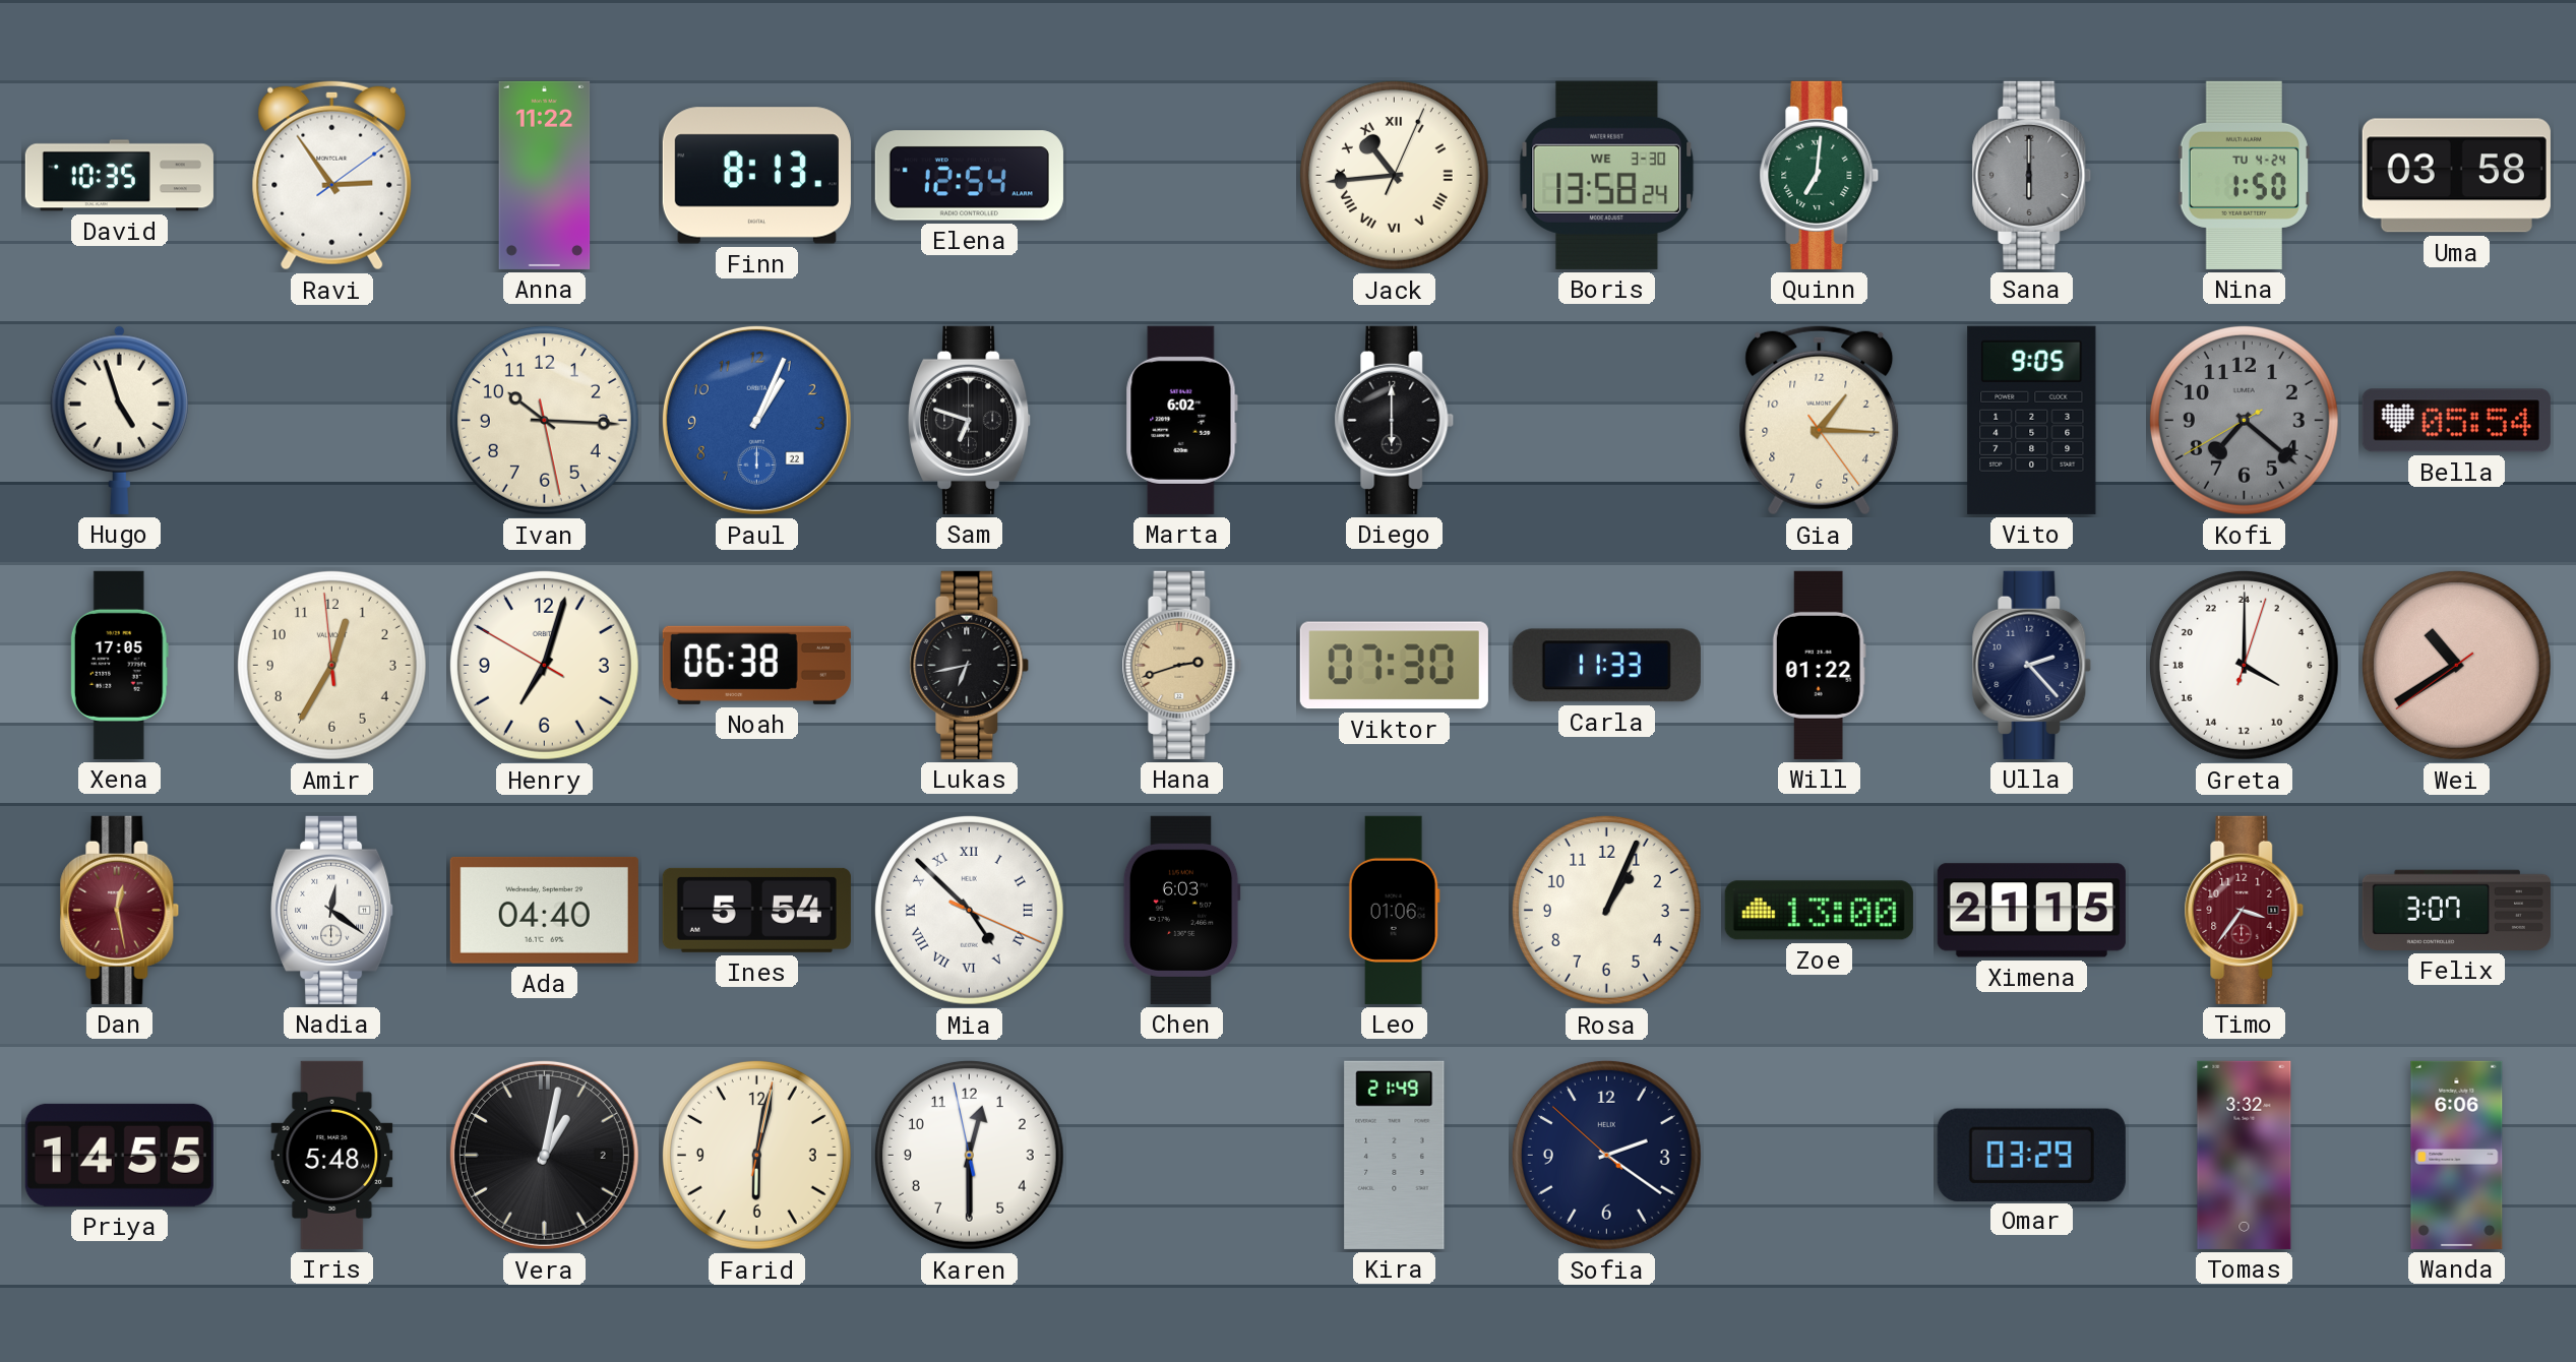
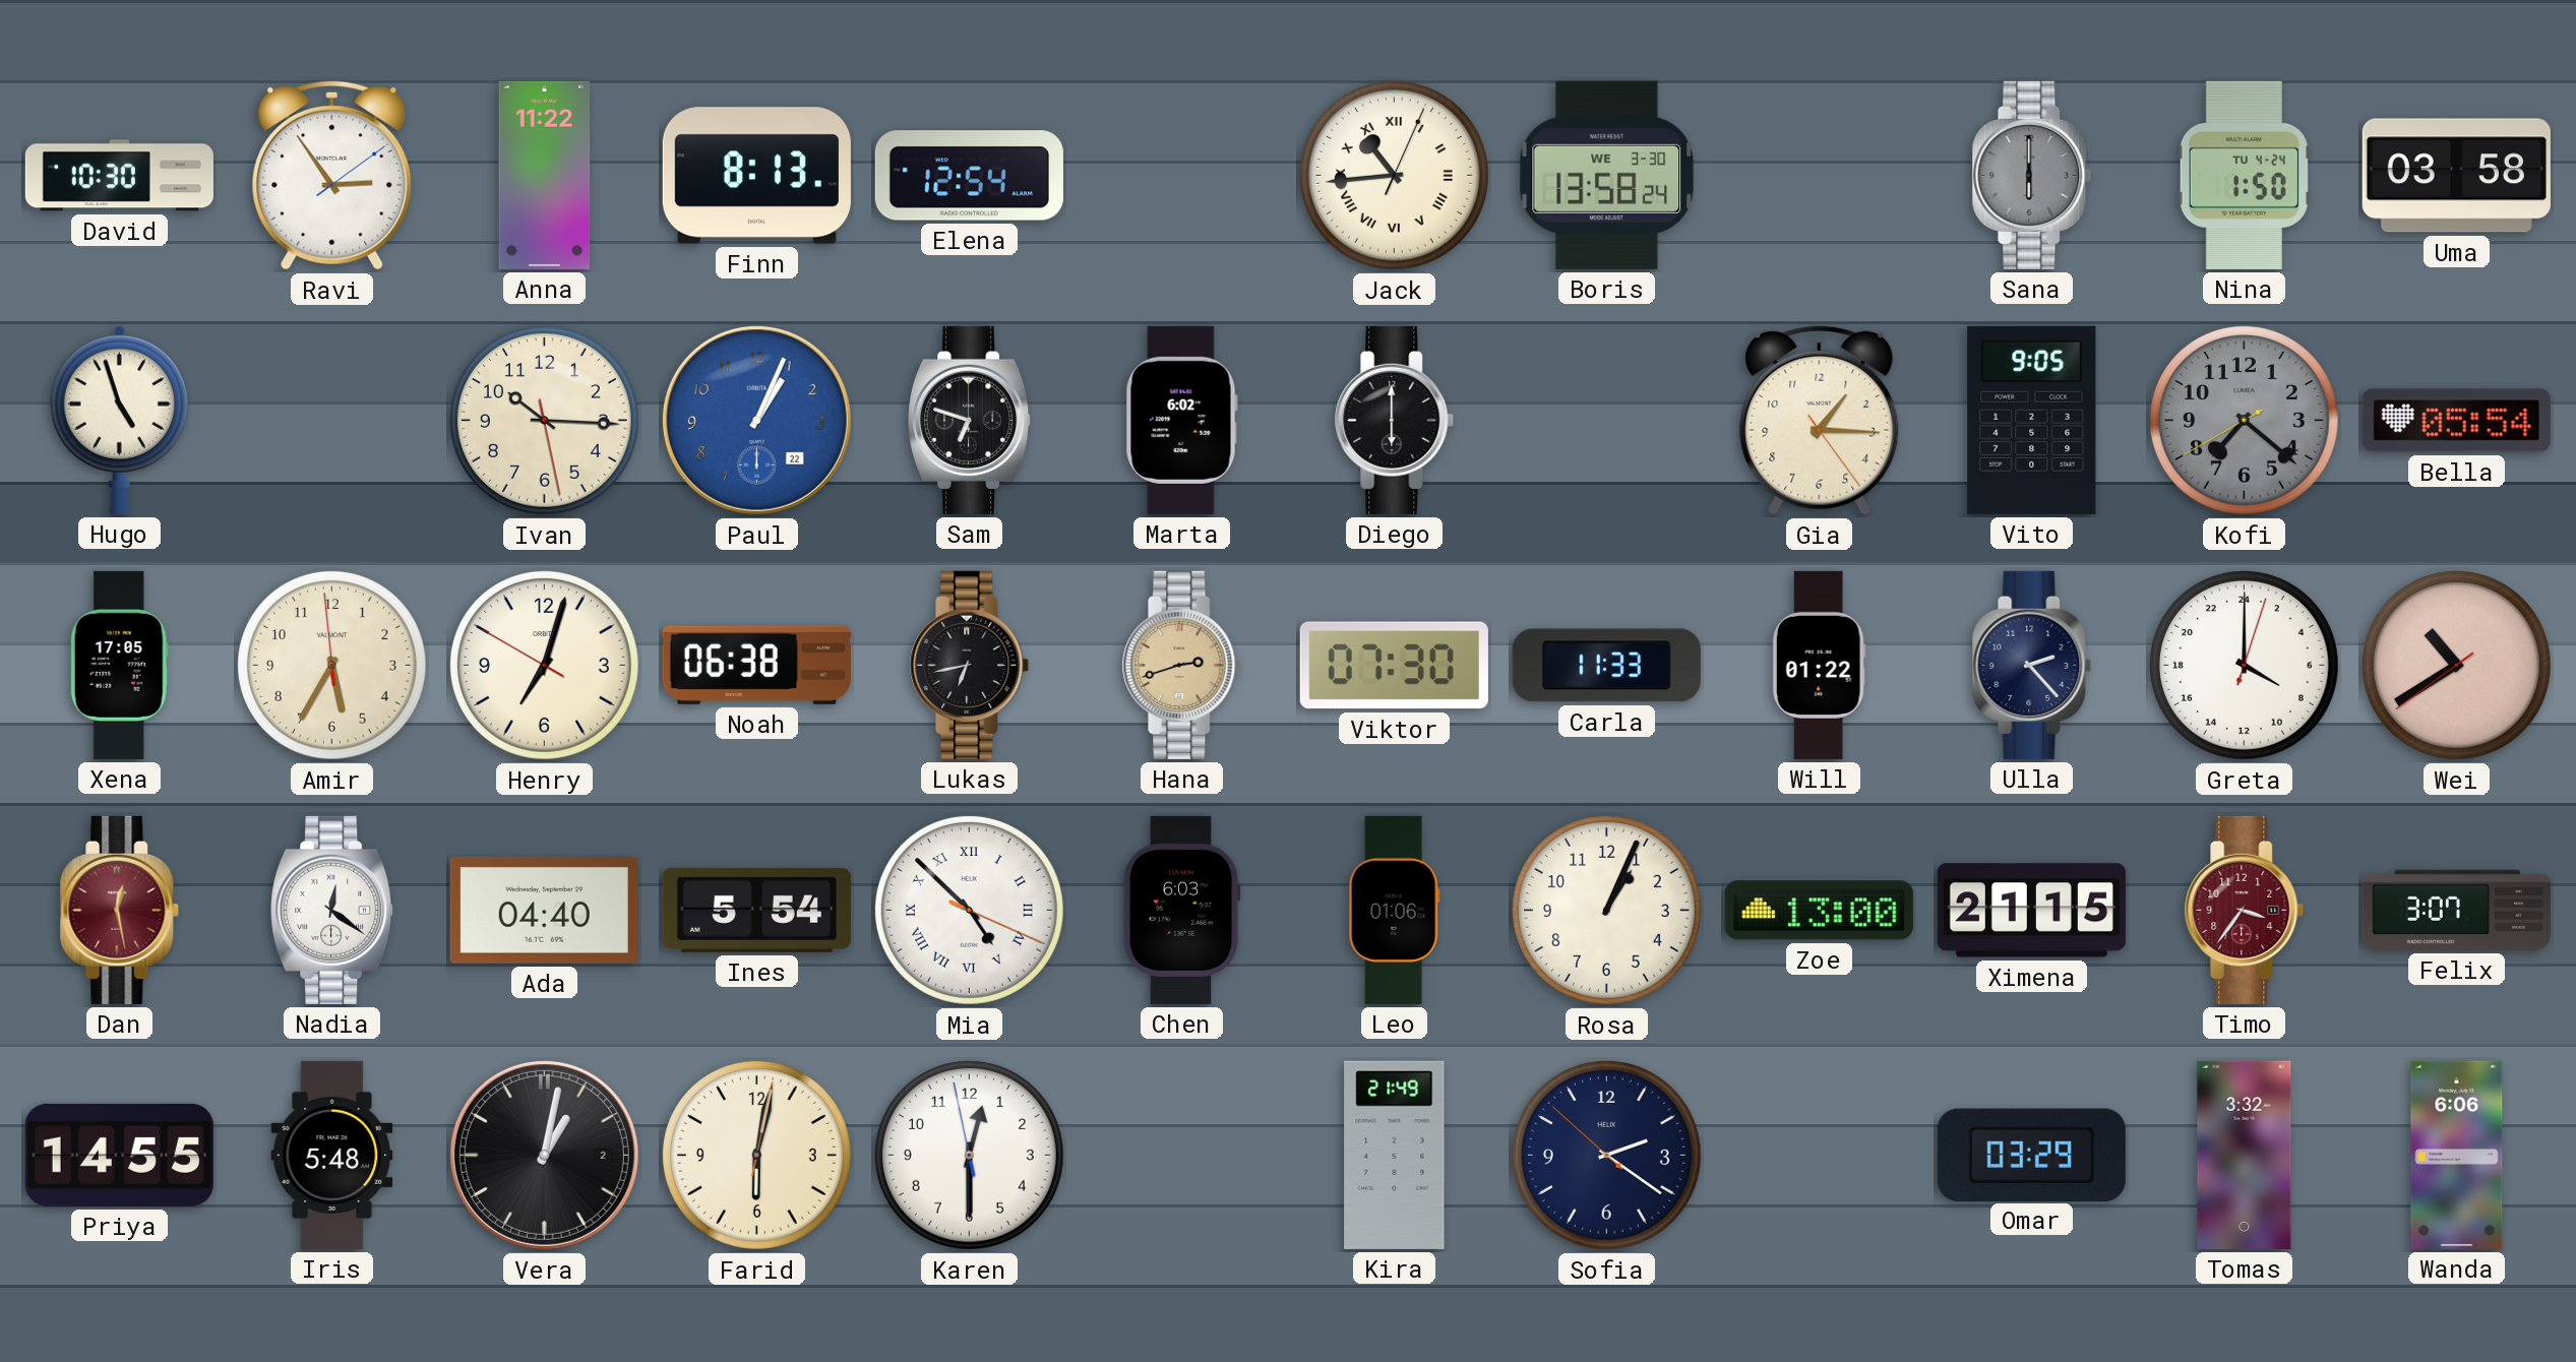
David: 10:35 -> 10:30 (119, 176)
Quinn: 7:01 -> none (1820, 175)
Amir: 12:34 -> 5:34 (331, 665)
